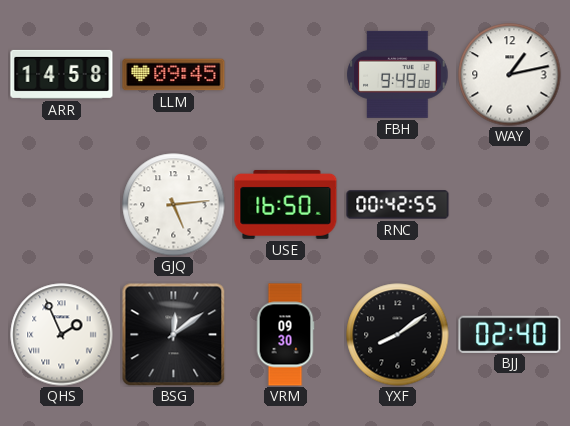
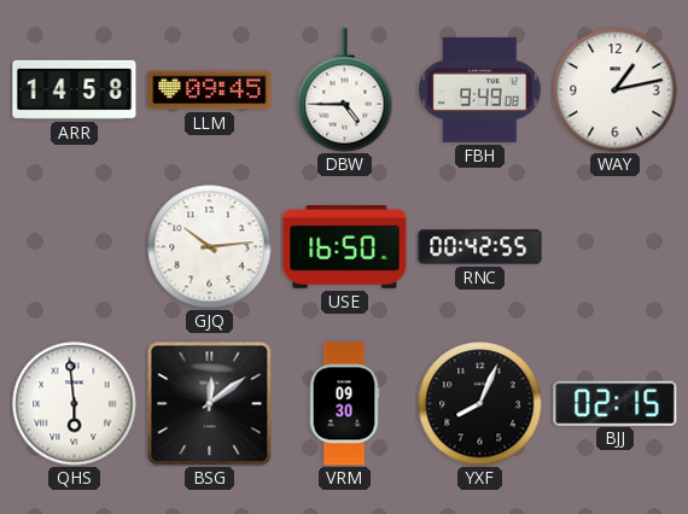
DBW: none -> 4:45 (345, 90)
GJQ: 5:14 -> 10:14 (210, 247)
QHS: 1:56 -> 5:59 (75, 404)
YXF: 8:09 -> 8:04 (480, 404)
BJJ: 02:40 -> 02:15 (616, 403)
